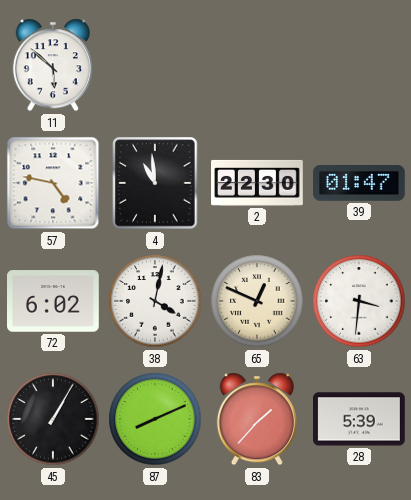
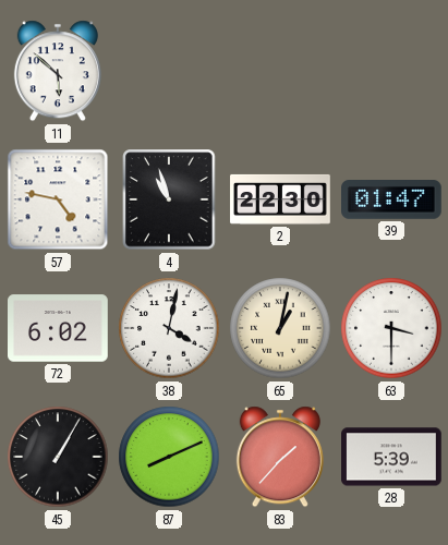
4: 10:59 -> 10:57 (169, 199)
65: 12:49 -> 1:02 (280, 328)
63: 3:31 -> 3:30 (391, 328)
